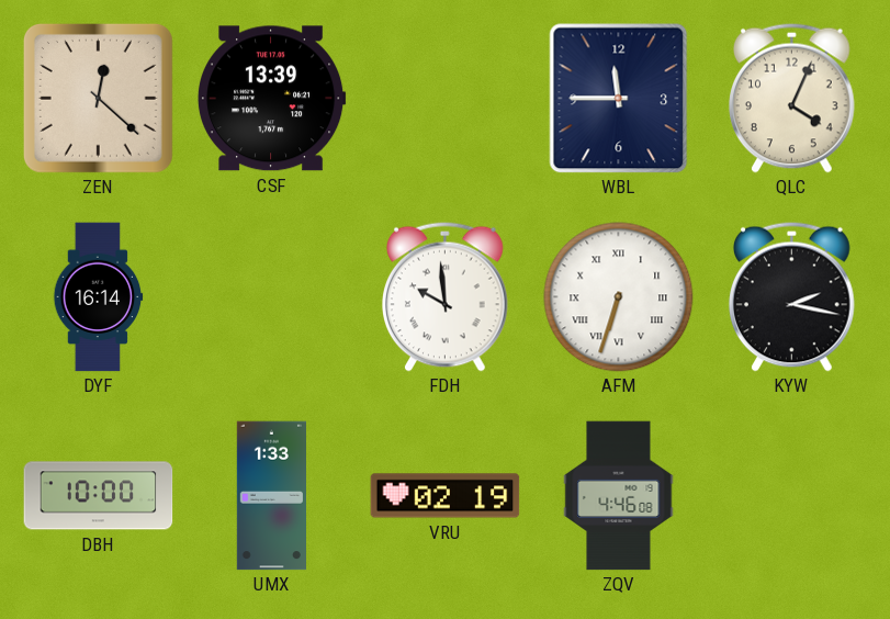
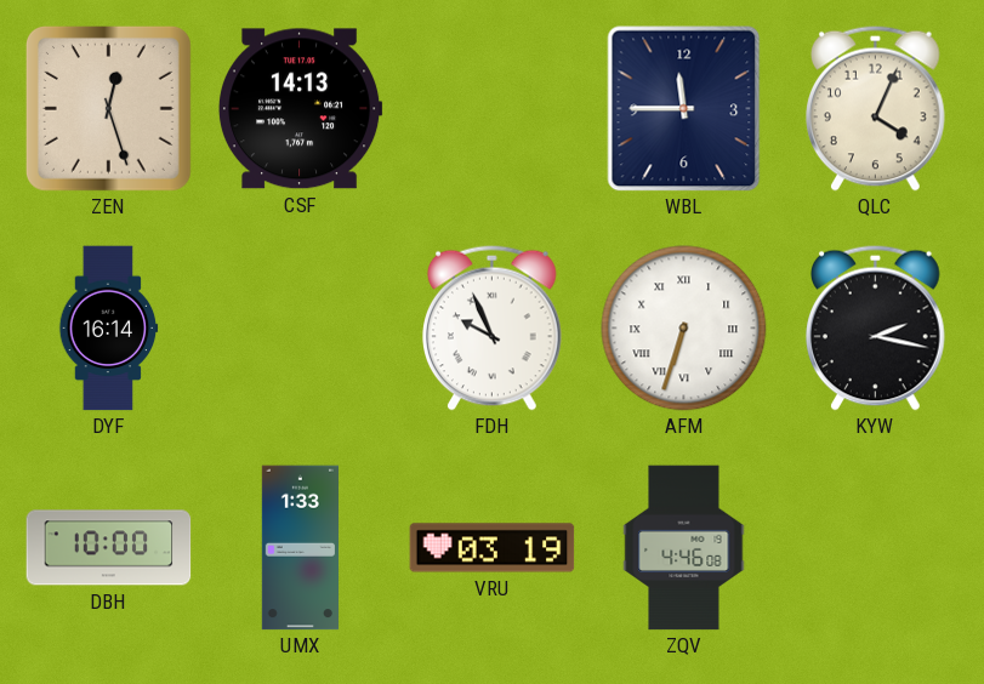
ZEN: 12:22 -> 12:27 (108, 108)
CSF: 13:39 -> 14:13 (300, 109)
FDH: 9:59 -> 9:56 (493, 327)
VRU: 02:19 -> 03:19 (493, 548)
